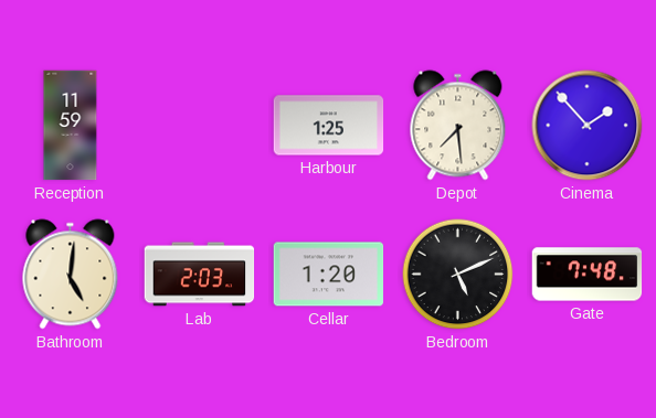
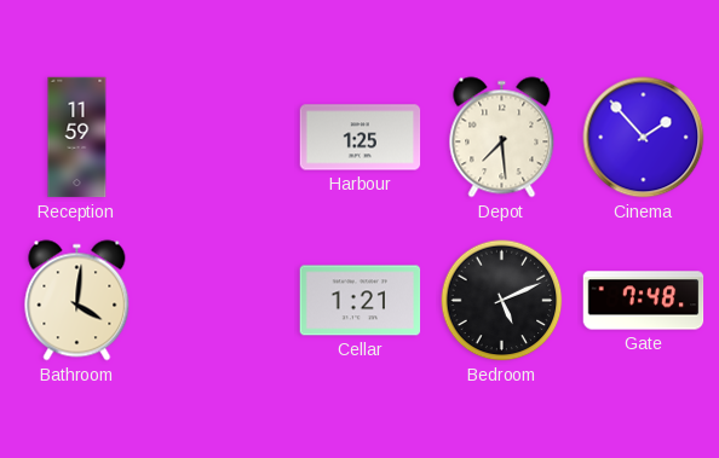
Bathroom: 5:01 -> 4:01 (77, 301)
Lab: 2:03 -> none (200, 275)
Cellar: 1:20 -> 1:21 (361, 301)
